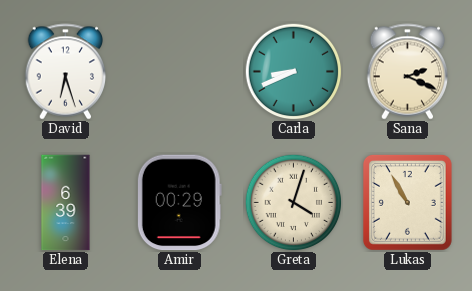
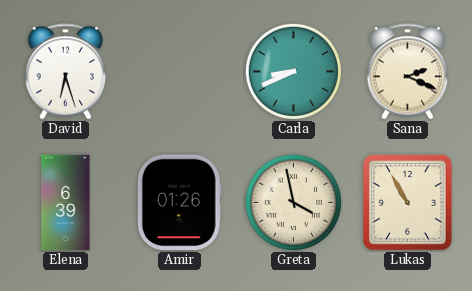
Amir: 00:29 -> 01:26 (179, 203)
Greta: 4:03 -> 3:58 (293, 202)
